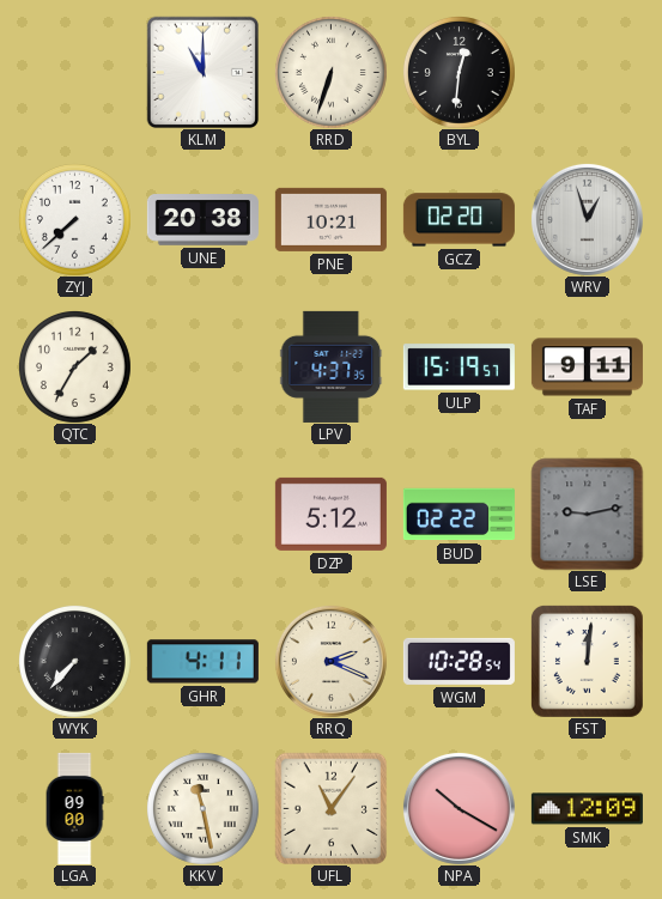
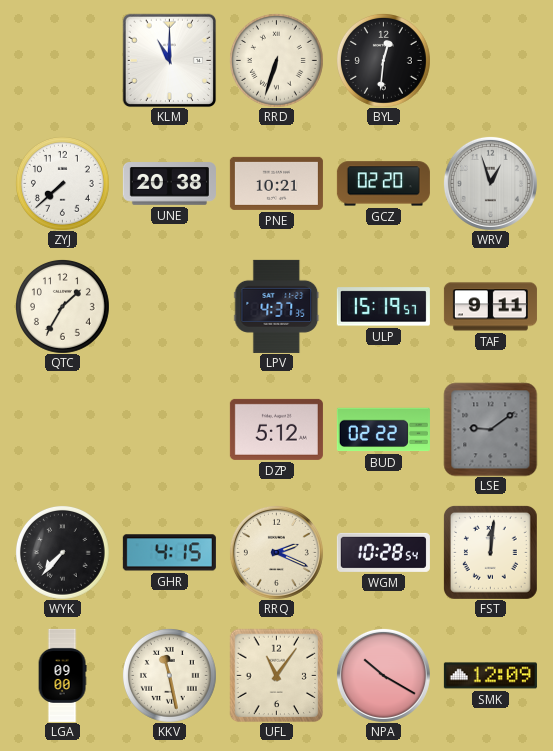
LSE: 9:13 -> 9:09 (490, 429)
GHR: 4:11 -> 4:15 (169, 553)
